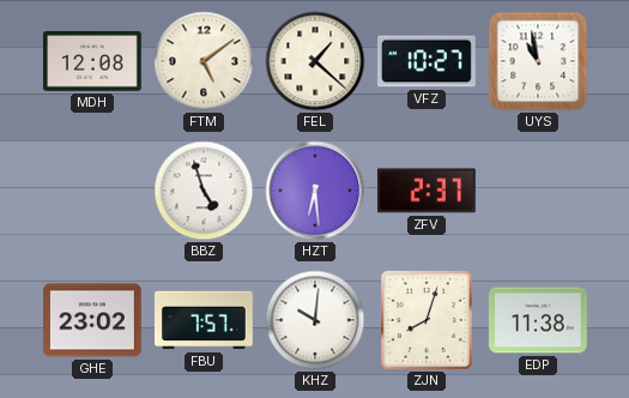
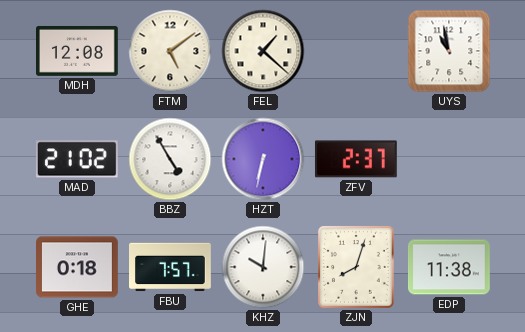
VFZ: 10:27 -> none (428, 61)
MAD: none -> 21:02 (77, 159)
BBZ: 4:57 -> 4:55 (170, 159)
HZT: 6:29 -> 6:32 (263, 159)
GHE: 23:02 -> 0:18 (78, 267)
